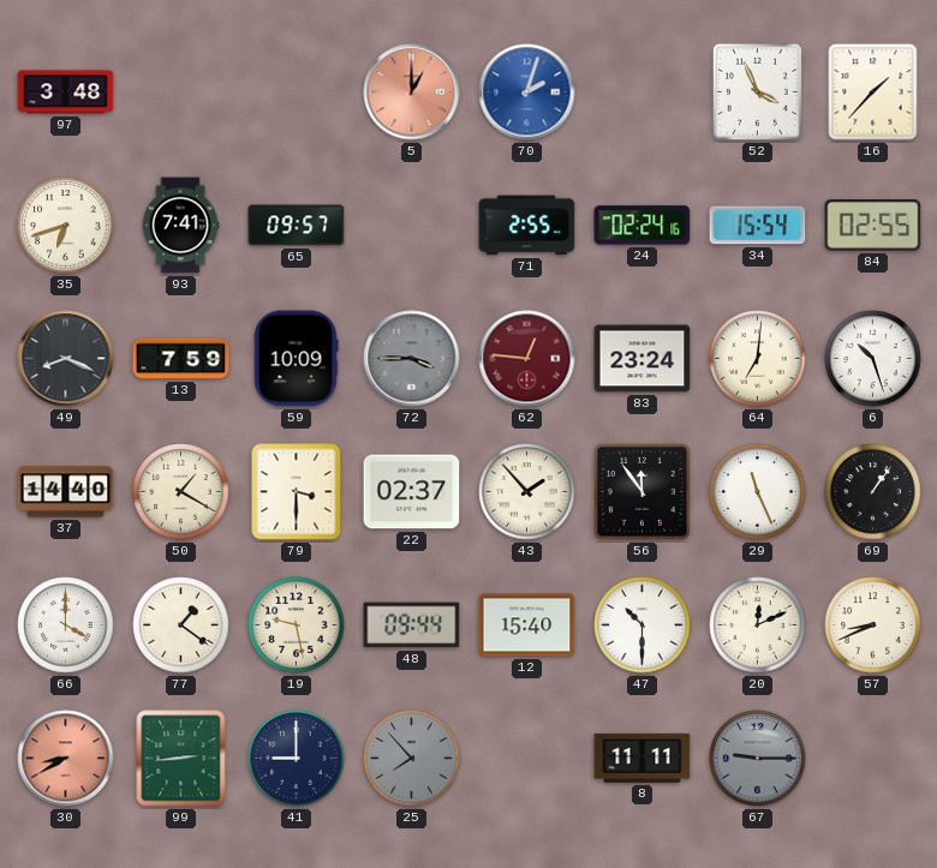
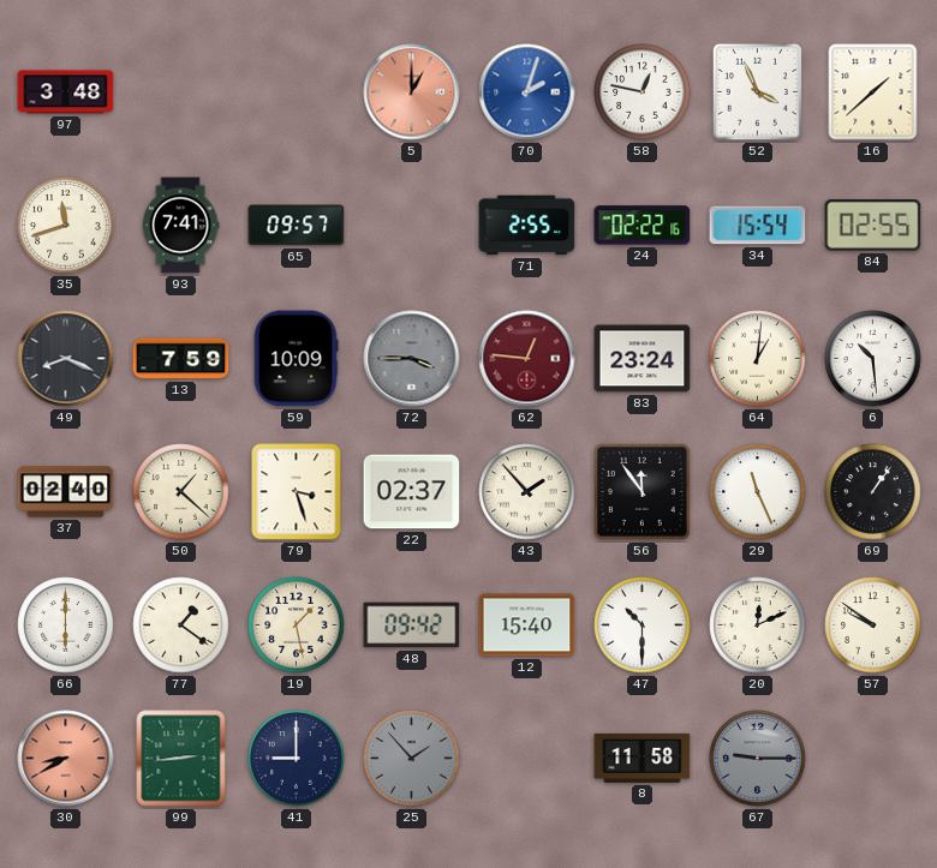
58: none -> 12:47 (643, 92)
16: 1:37 -> 1:38 (873, 92)
35: 6:42 -> 11:42 (66, 226)
24: 02:24 -> 02:22 (643, 226)
64: 7:01 -> 1:01 (758, 359)
6: 10:27 -> 10:29 (873, 359)
37: 14:40 -> 02:40 (66, 492)
50: 1:20 -> 1:22 (181, 492)
79: 3:30 -> 3:27 (297, 492)
66: 4:00 -> 6:00 (66, 625)
19: 9:28 -> 1:28 (297, 625)
48: 09:44 -> 09:42 (412, 625)
57: 8:41 -> 9:51 (873, 625)
25: 7:53 -> 1:53 (412, 759)
8: 11:11 -> 11:58 (643, 758)
